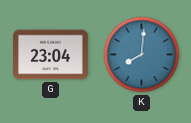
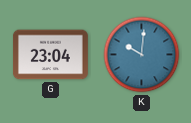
K: 8:01 -> 10:01 (142, 55)
